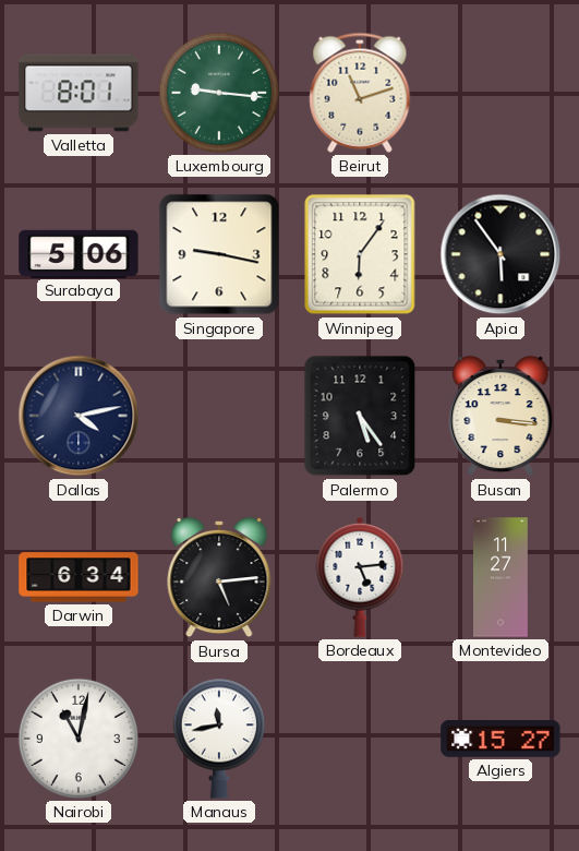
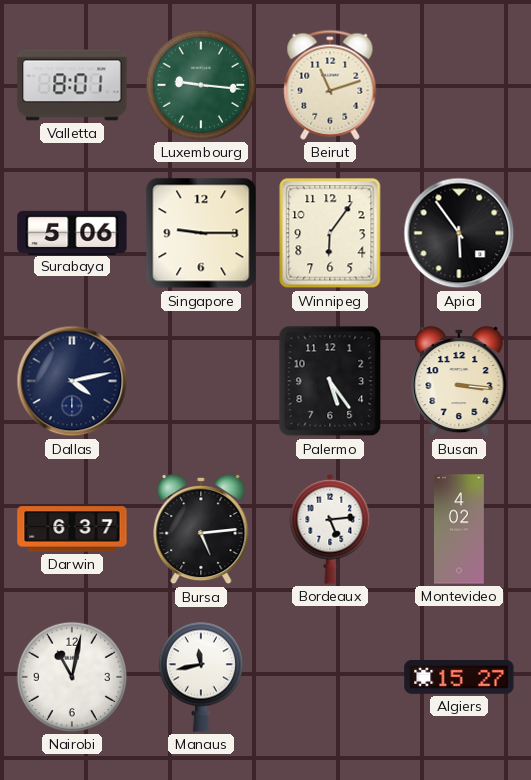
Singapore: 9:17 -> 9:15 (201, 233)
Darwin: 6:34 -> 6:37 (72, 529)
Montevideo: 11:27 -> 4:02 (459, 529)
